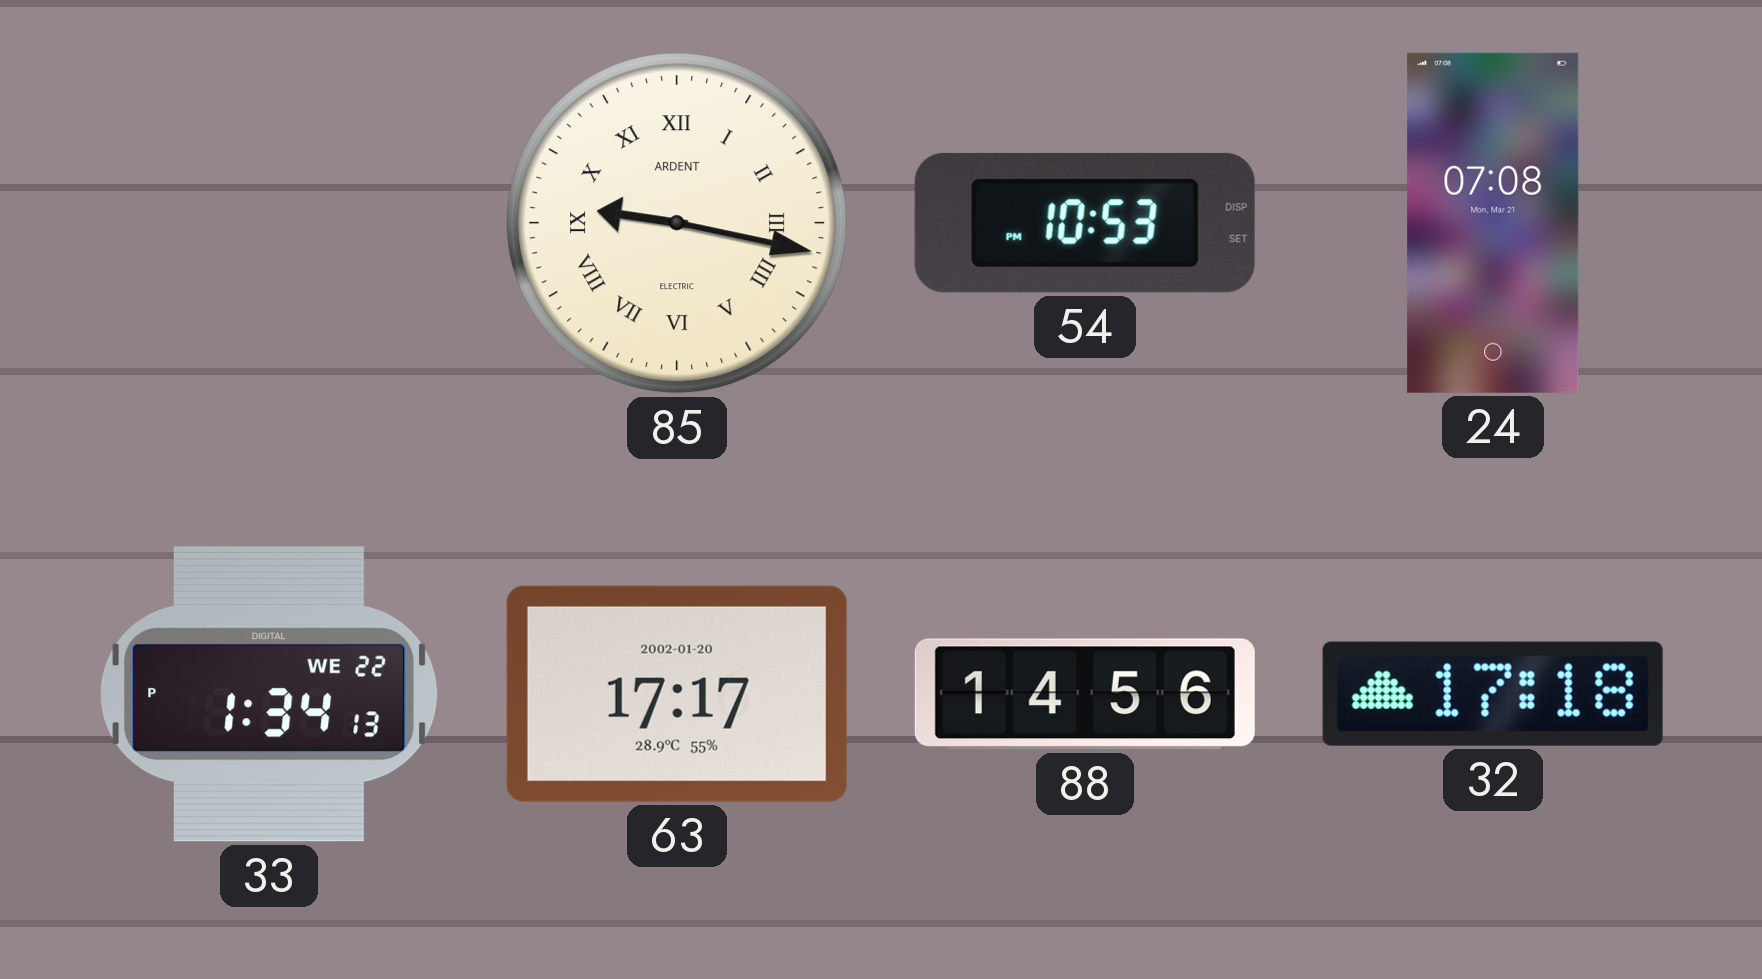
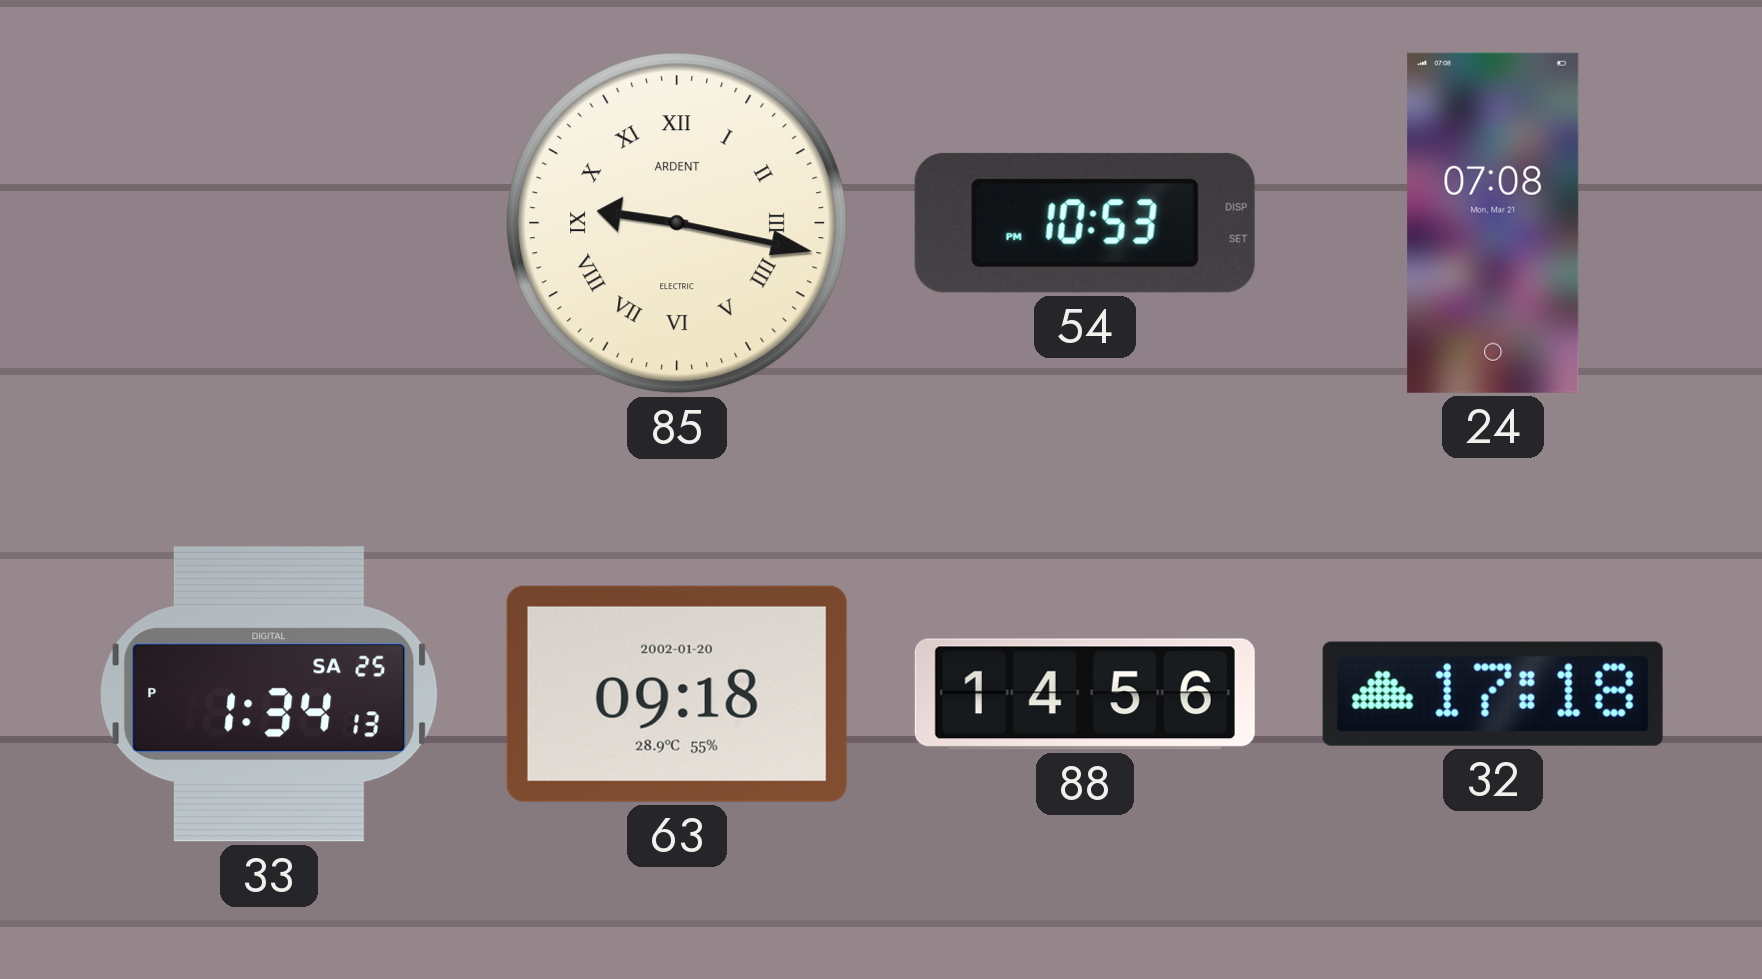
33 date: WE 22 -> SA 25 (269, 694)
63: 17:17 -> 09:18 (677, 694)
